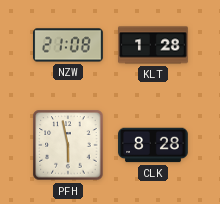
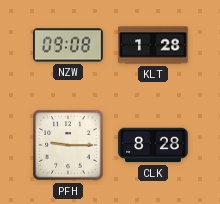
NZW: 21:08 -> 09:08 (68, 45)
PFH: 5:58 -> 9:15 (68, 145)
